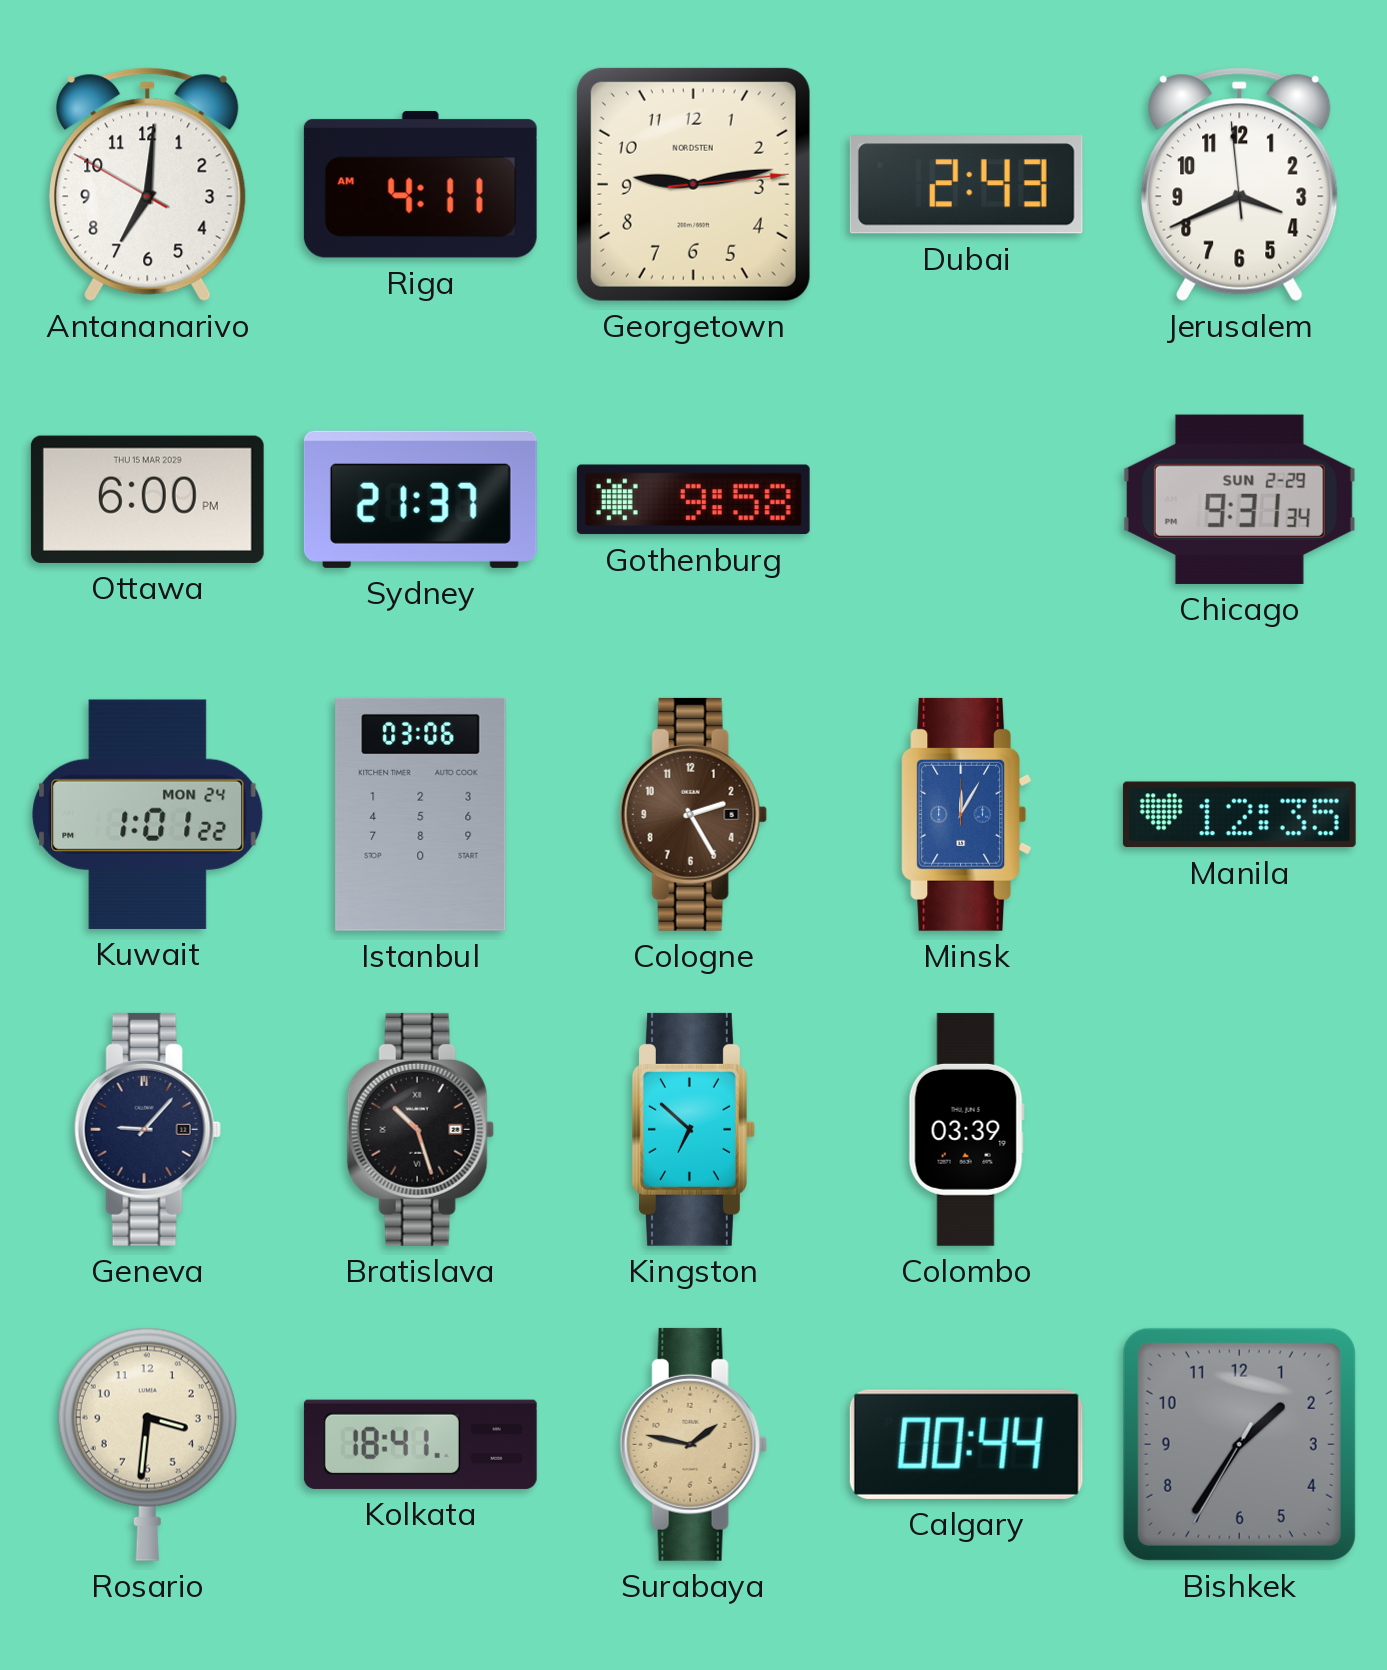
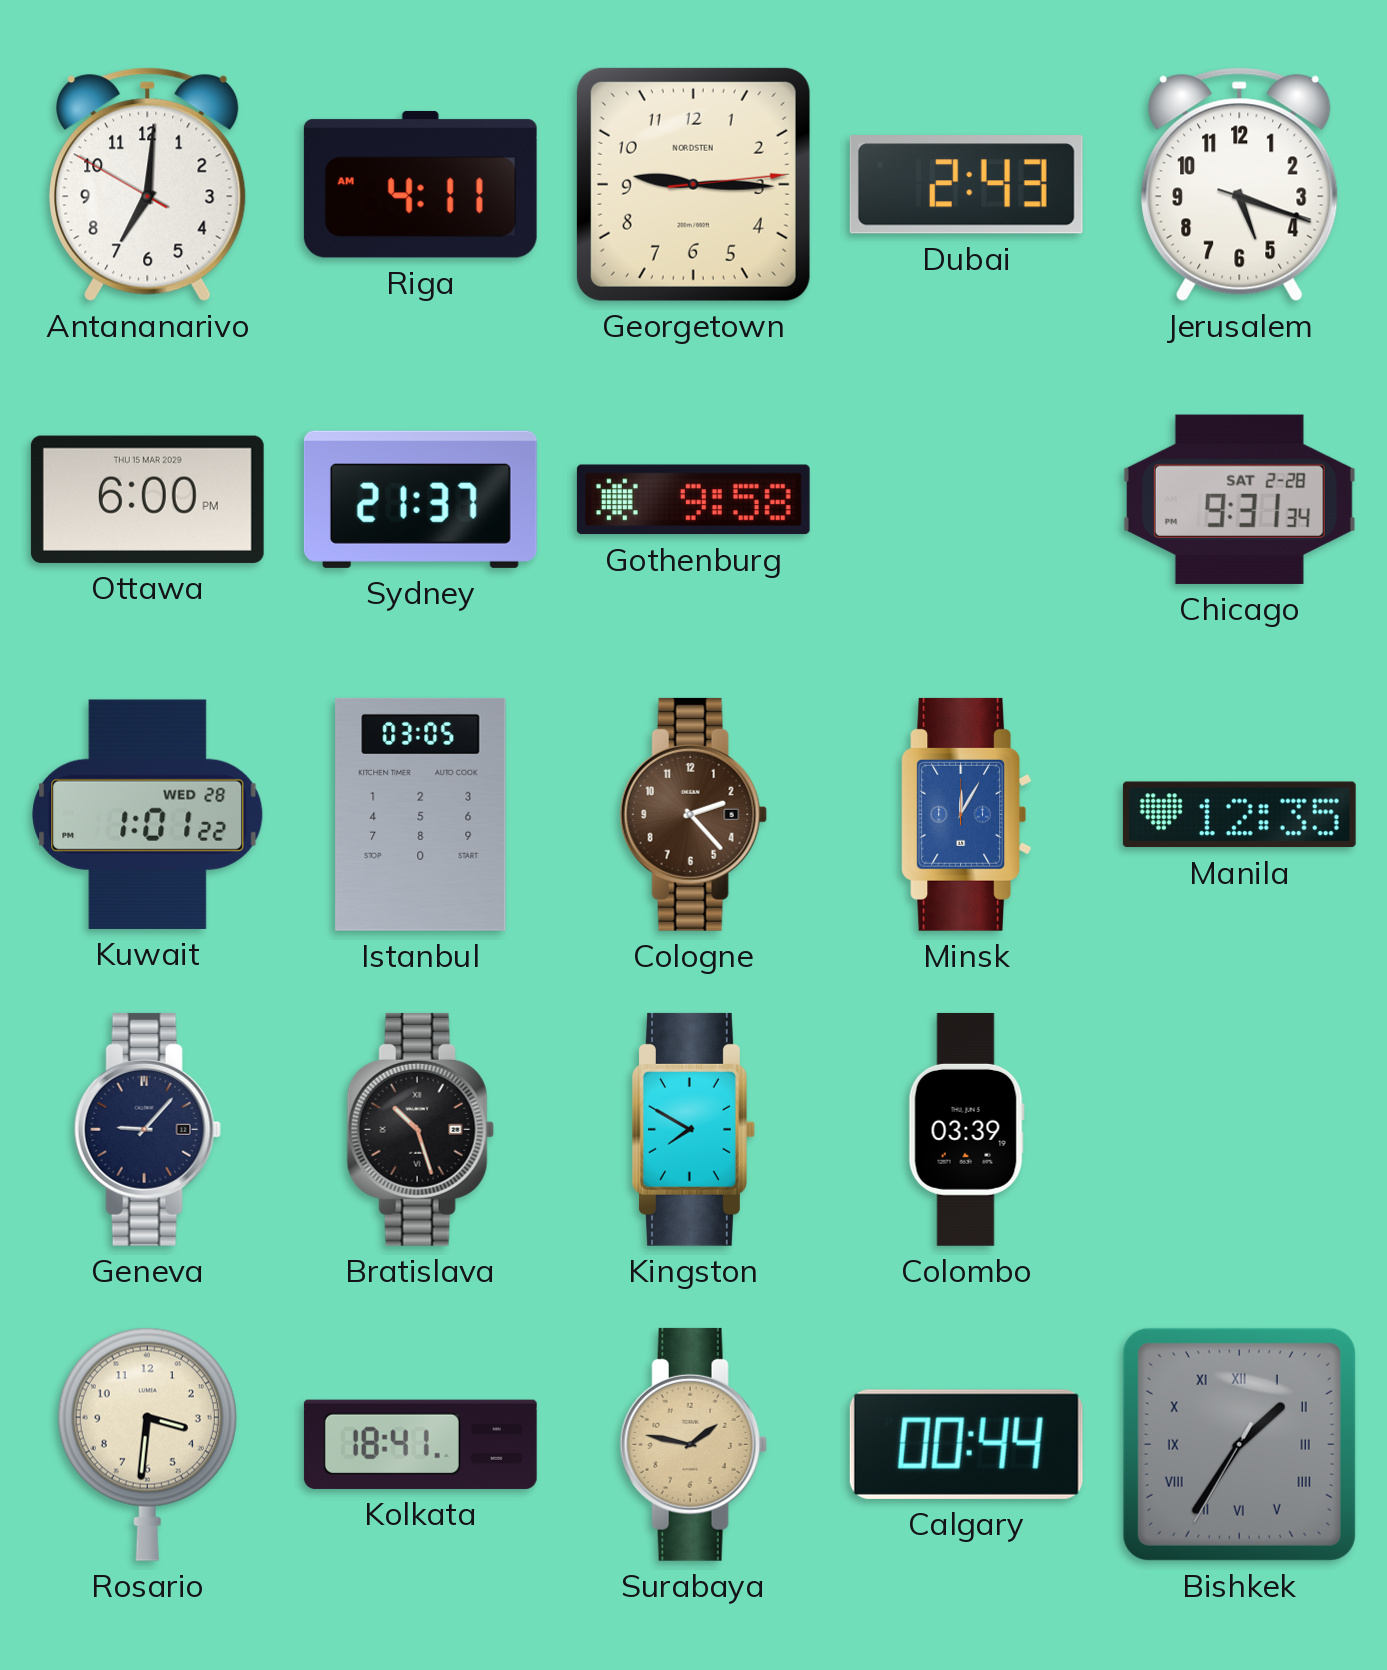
Georgetown: 9:13 -> 9:15 (693, 184)
Jerusalem: 3:40 -> 5:18 (1240, 184)
Chicago date: SUN 2-29 -> SAT 2-28 (1239, 499)
Kuwait date: MON 24 -> WED 28 (148, 814)
Istanbul: 03:06 -> 03:05 (421, 814)
Cologne: 2:25 -> 2:23 (693, 814)
Kingston: 6:52 -> 7:50 (693, 1129)
Bishkek numerals: Arabic -> Roman (1239, 1444)
